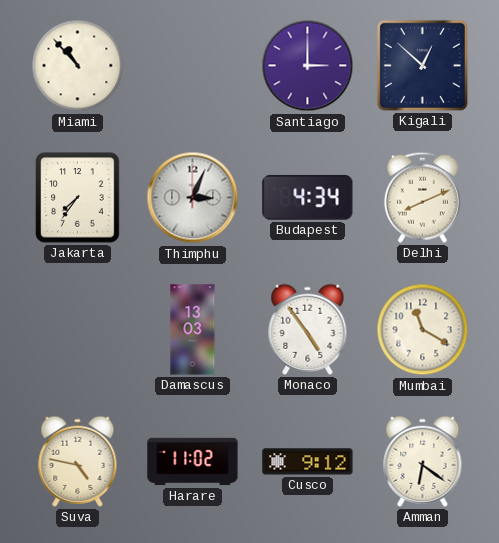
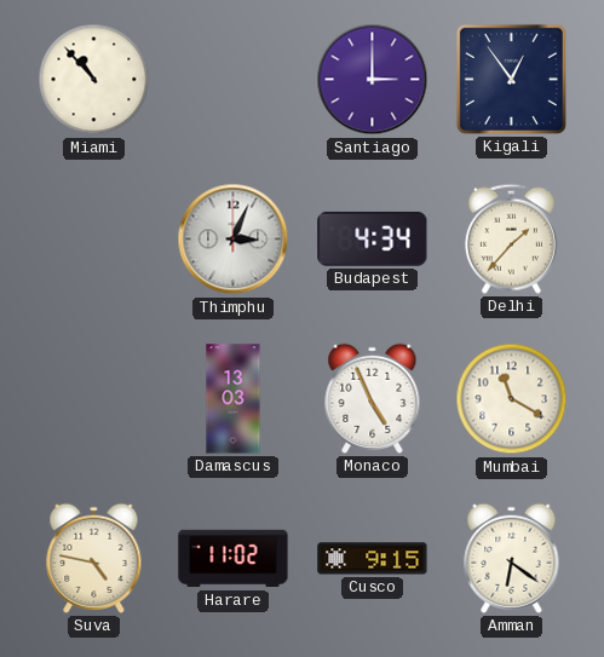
Kigali: 12:52 -> 12:54 (511, 79)
Jakarta: 7:36 -> none (78, 198)
Delhi: 8:11 -> 1:37 (511, 238)
Monaco: 4:54 -> 4:56 (373, 398)
Cusco: 9:12 -> 9:15 (373, 559)
